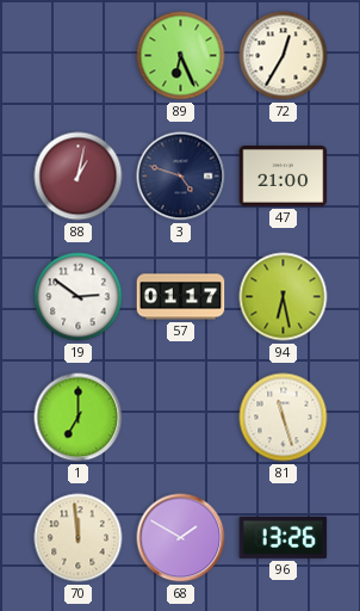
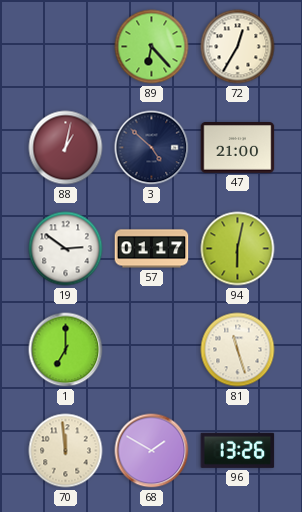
89: 6:26 -> 6:23 (152, 47)
3: 4:48 -> 4:52 (152, 148)
94: 6:28 -> 6:02 (238, 249)
